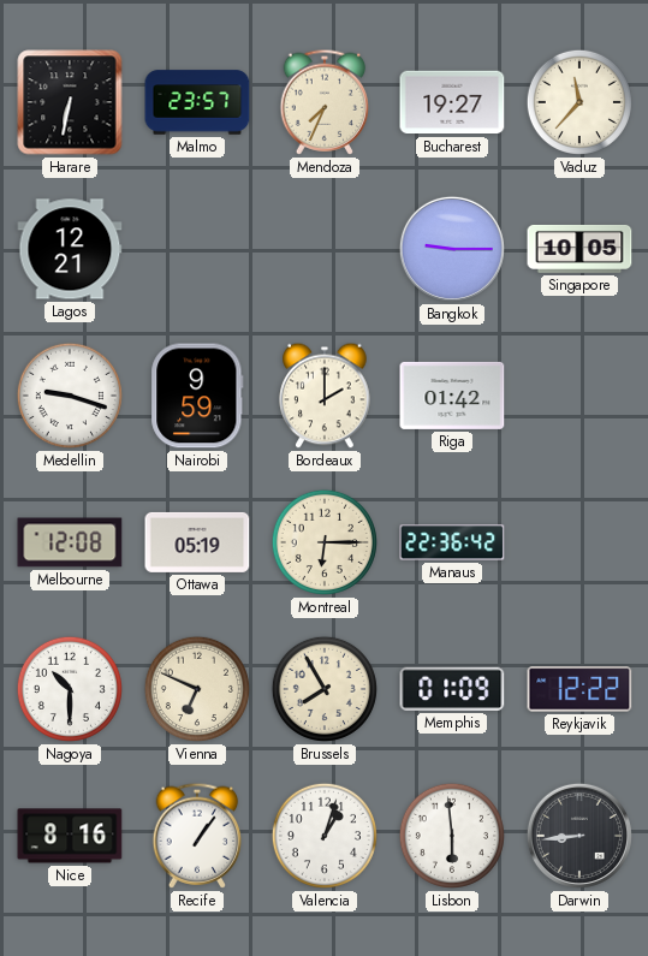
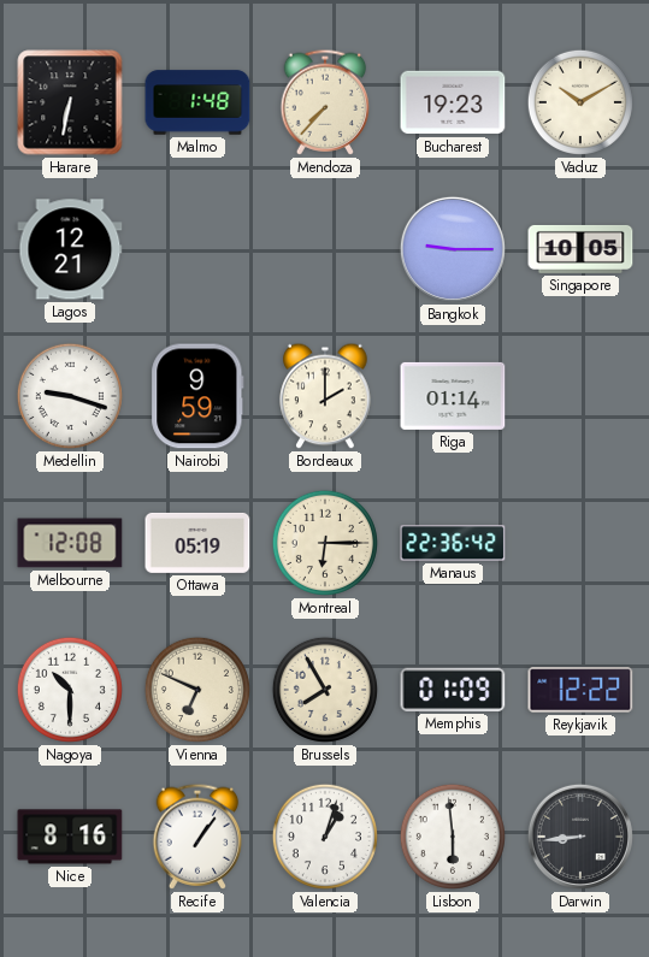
Malmo: 23:57 -> 1:48 (197, 102)
Mendoza: 7:34 -> 7:37 (325, 102)
Bucharest: 19:27 -> 19:23 (453, 102)
Vaduz: 11:37 -> 10:10 (580, 102)
Riga: 01:42 -> 01:14 (453, 396)
